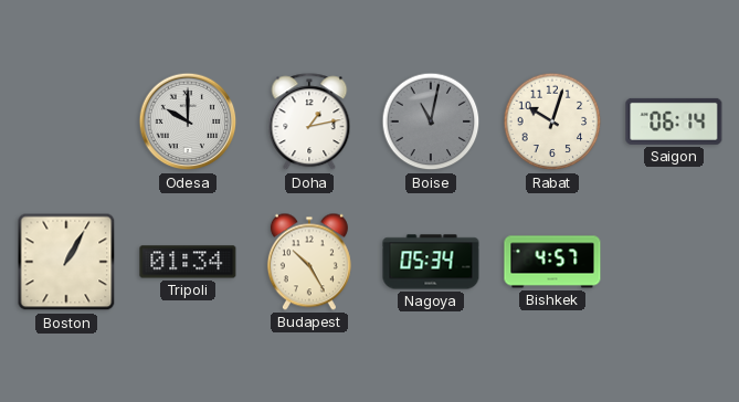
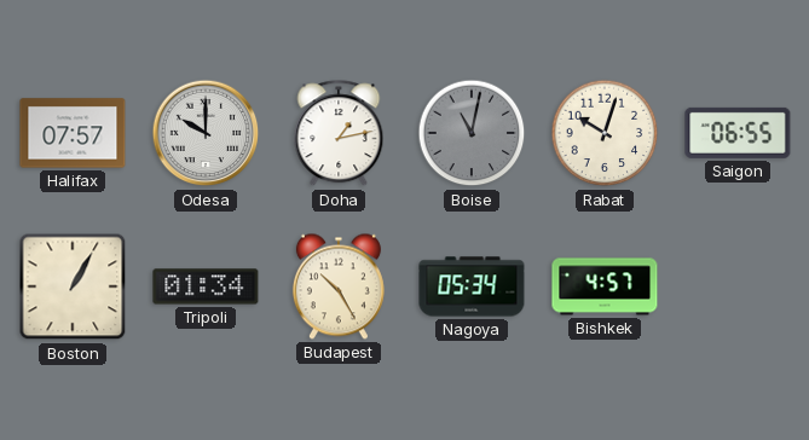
Halifax: none -> 07:57 (73, 133)
Saigon: 06:14 -> 06:55 (738, 133)
